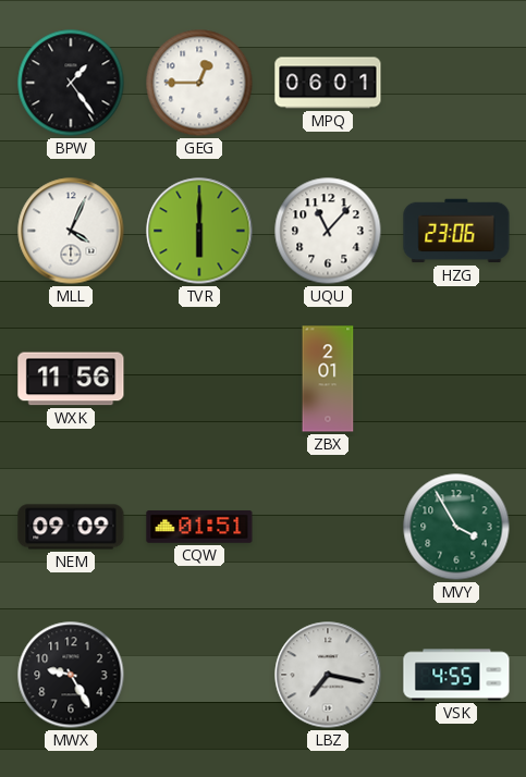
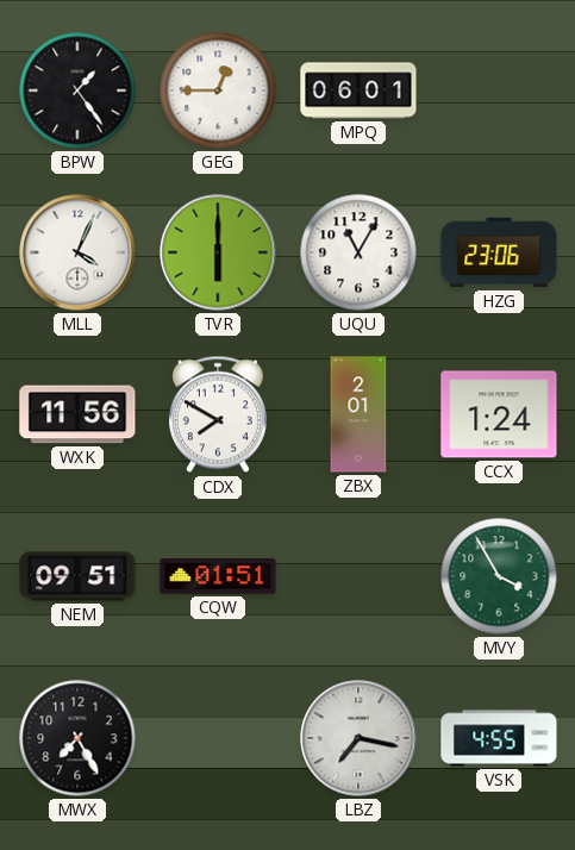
UQU: 11:07 -> 11:05 (358, 252)
CDX: none -> 7:50 (218, 414)
CCX: none -> 1:24 (499, 414)
NEM: 09:09 -> 09:51 (77, 576)
MWX: 9:25 -> 7:25 (77, 738)
